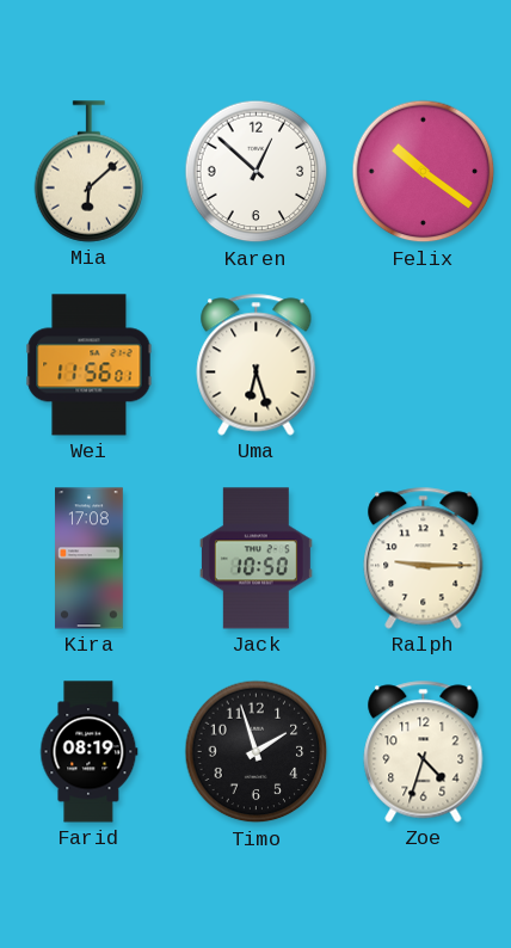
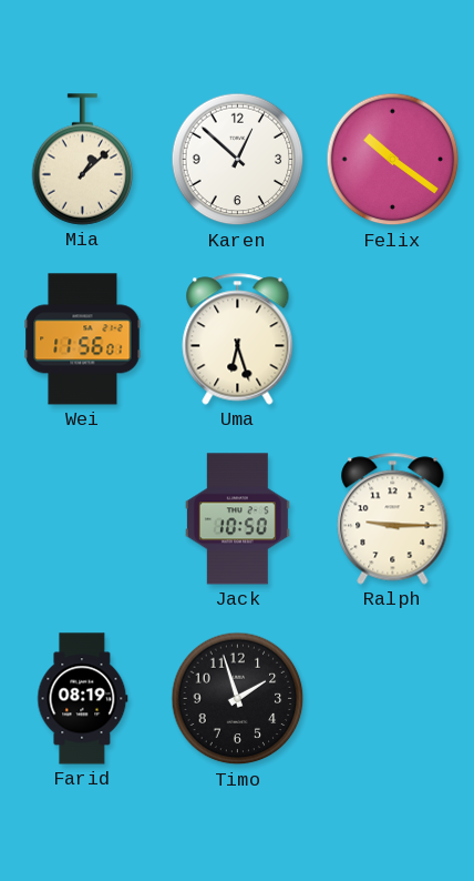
Mia: 6:08 -> 1:08 (83, 160)
Kira: 17:08 -> none (90, 559)
Zoe: 4:33 -> none (424, 752)
